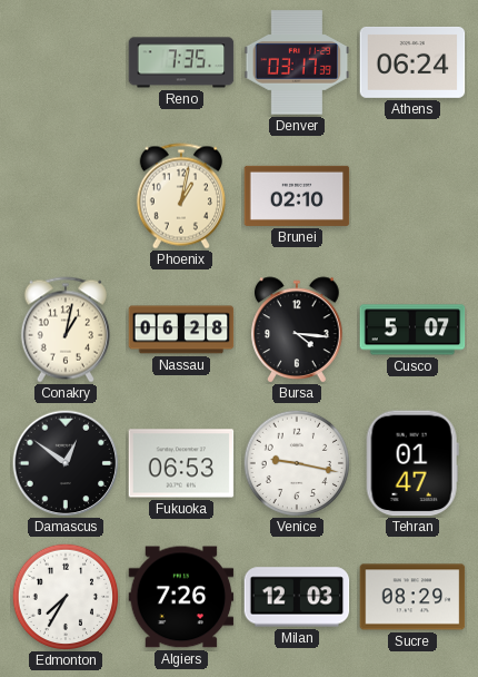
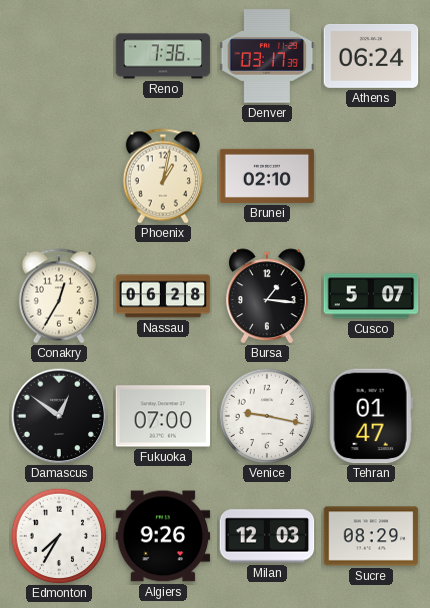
Reno: 7:35 -> 7:36 (163, 56)
Conakry: 1:02 -> 12:35 (59, 296)
Bursa: 4:16 -> 1:16 (267, 296)
Fukuoka: 06:53 -> 07:00 (163, 416)
Algiers: 7:26 -> 9:26 (163, 536)
